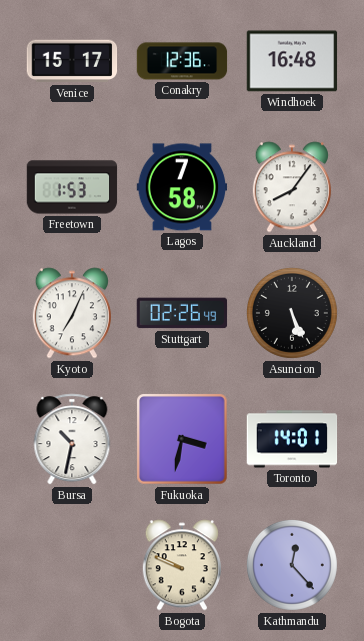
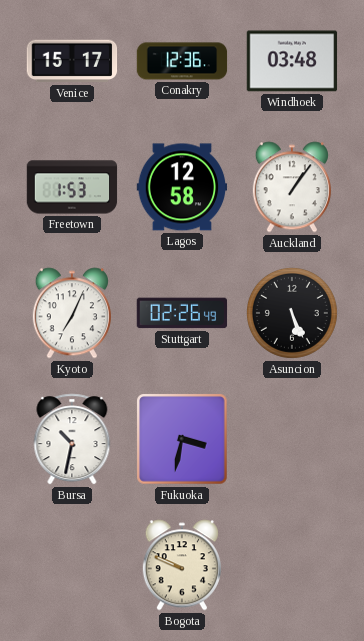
Windhoek: 16:48 -> 03:48 (292, 61)
Lagos: 7:58 -> 12:58 (182, 187)
Auckland: 8:06 -> 1:06 (292, 187)
Toronto: 14:01 -> none (292, 439)
Kathmandu: 12:23 -> none (292, 565)
